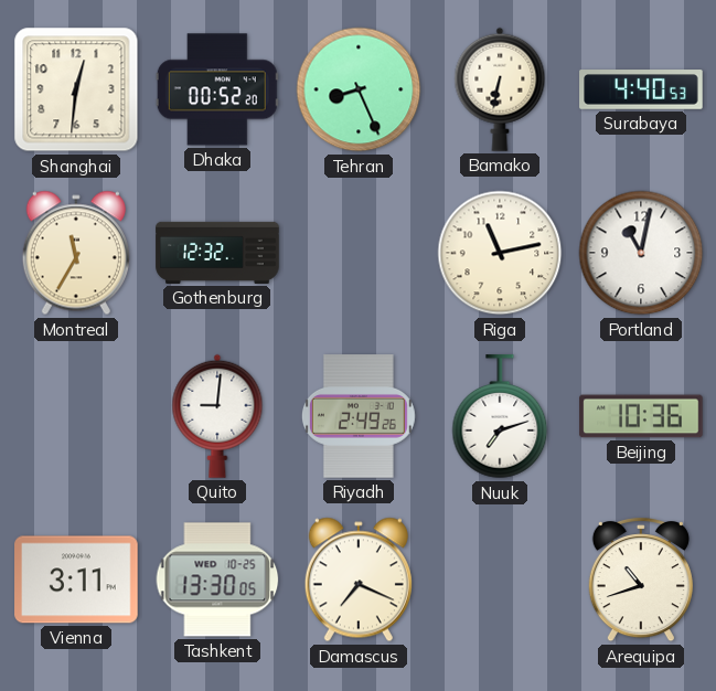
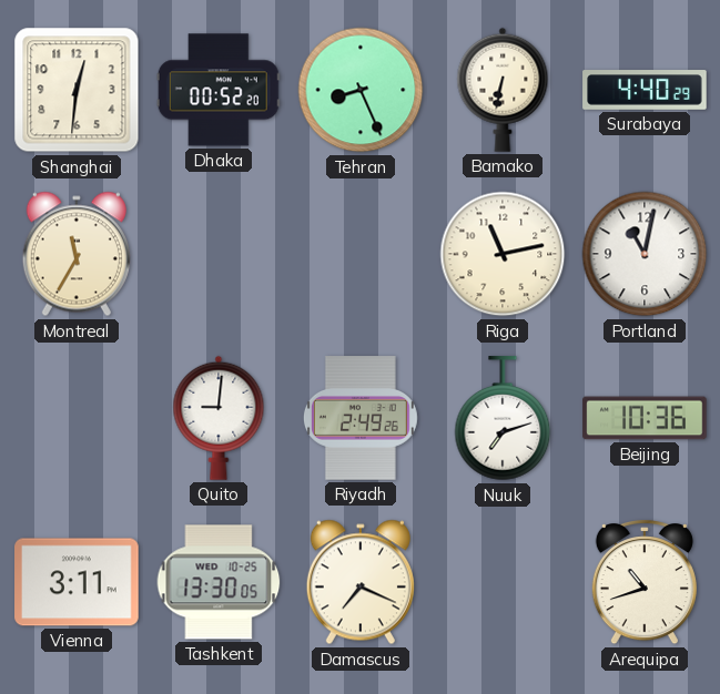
Surabaya: 4:40:53 -> 4:40:29 (645, 90)
Gothenburg: 12:32 -> none (217, 253)
